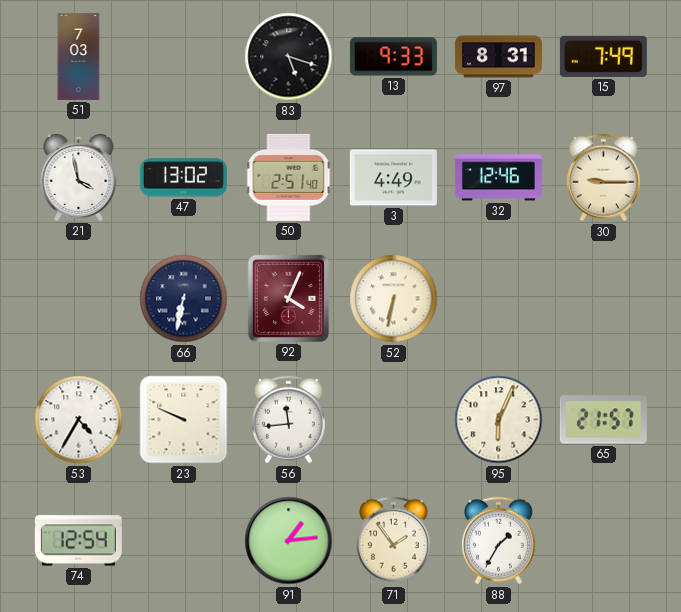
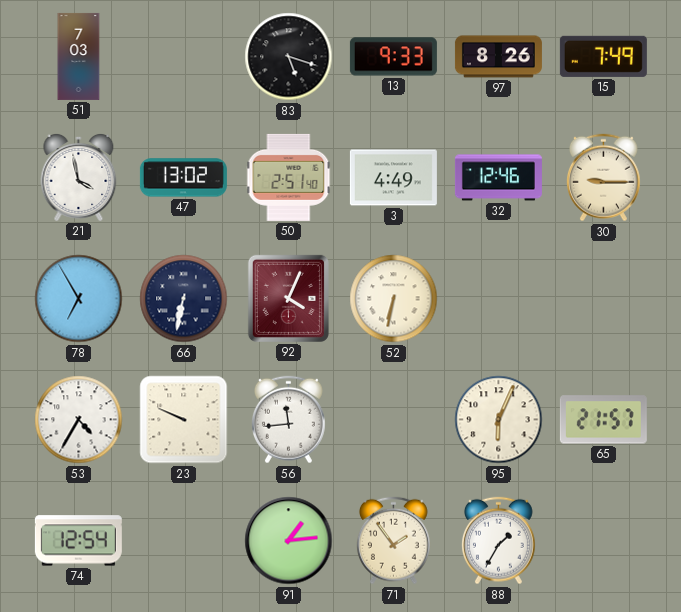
97: 8:31 -> 8:26 (498, 57)
78: none -> 6:55 (79, 299)
